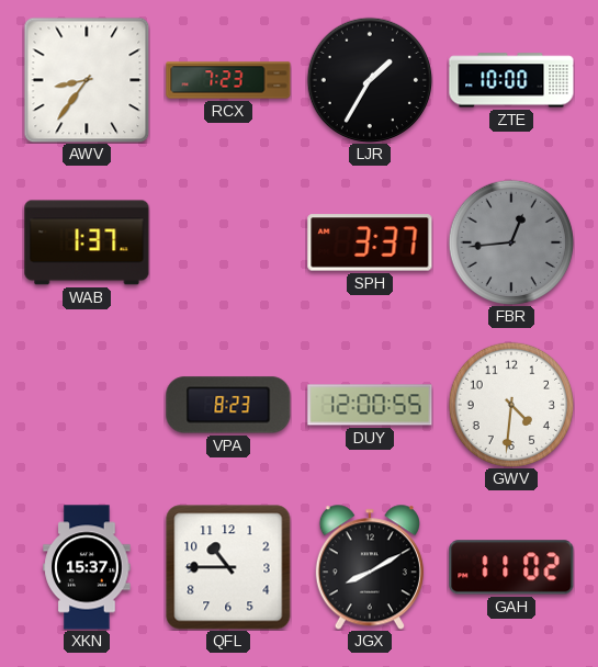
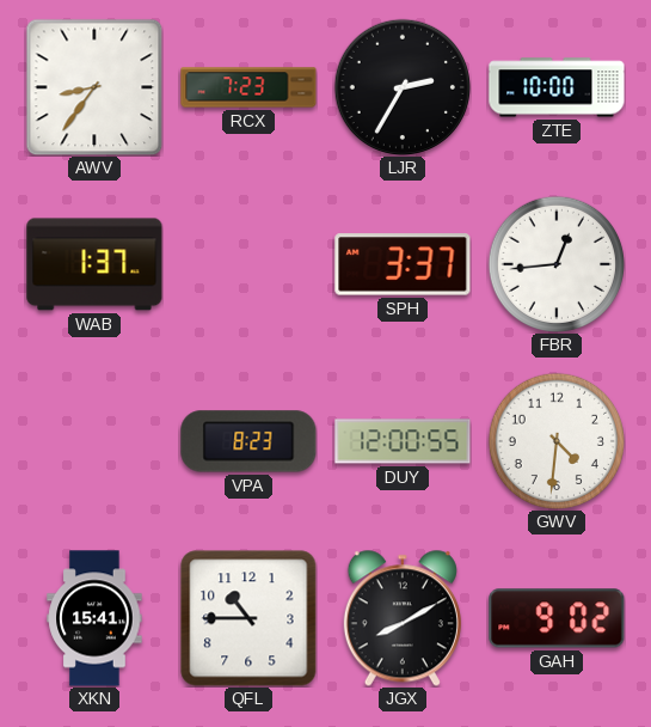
LJR: 1:35 -> 2:35 (401, 86)
FBR dial: grey -> white (555, 263)
XKN: 15:37 -> 15:41 (94, 618)
GAH: 11:02 -> 9:02 (557, 618)
